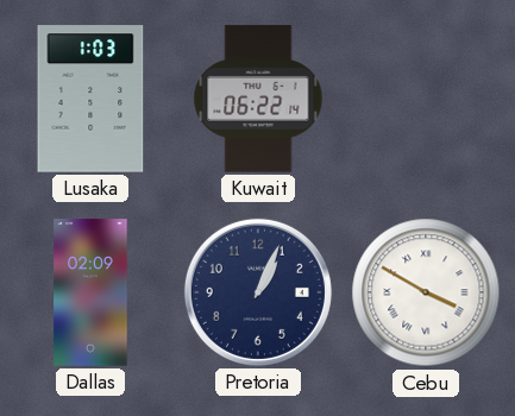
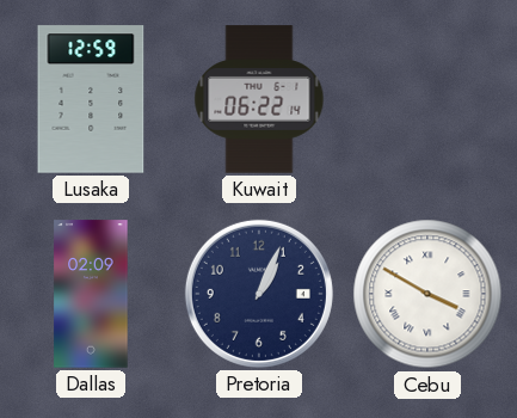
Lusaka: 1:03 -> 12:59 (91, 99)
